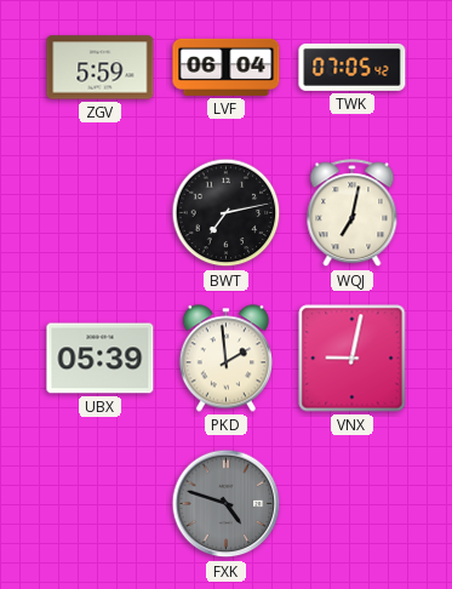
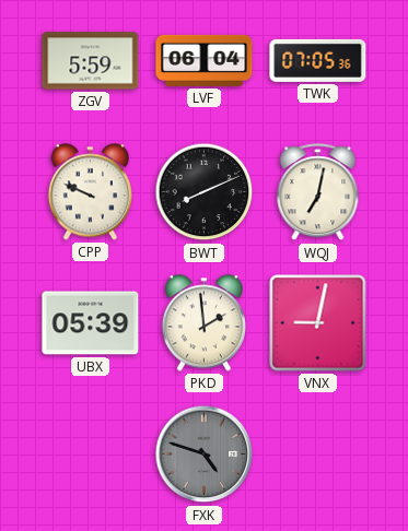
TWK: 07:05:42 -> 07:05:36 (318, 60)
CPP: none -> 9:49 (90, 192)
BWT: 7:13 -> 8:11 (205, 192)
